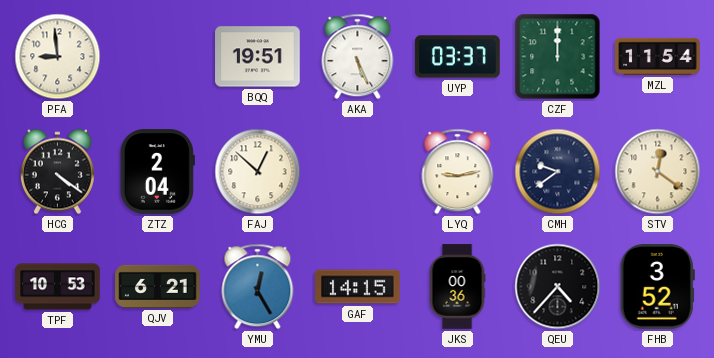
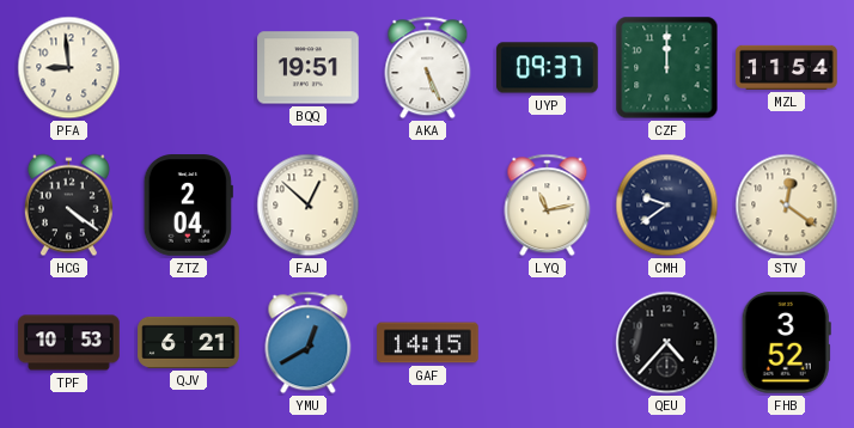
UYP: 03:37 -> 09:37 (548, 68)
LYQ: 9:13 -> 11:13 (548, 206)
YMU: 12:25 -> 12:40 (309, 343)
JKS: 00:36 -> none (457, 287)
